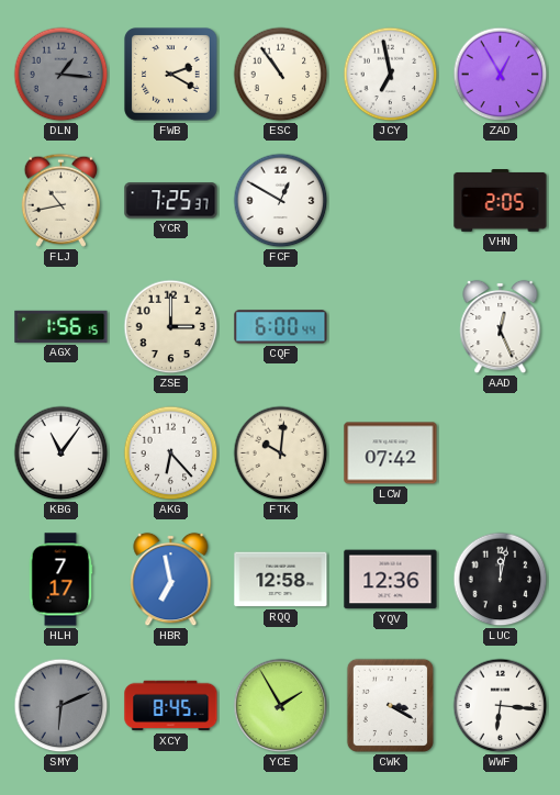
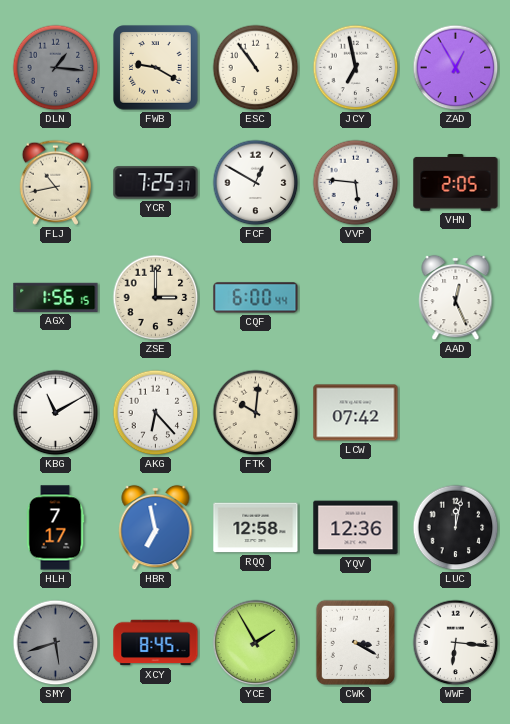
FWB: 2:20 -> 9:20 (156, 68)
VVP: none -> 5:46 (356, 183)
KBG: 11:06 -> 11:10 (56, 413)
SMY: 6:11 -> 5:42 (56, 643)
